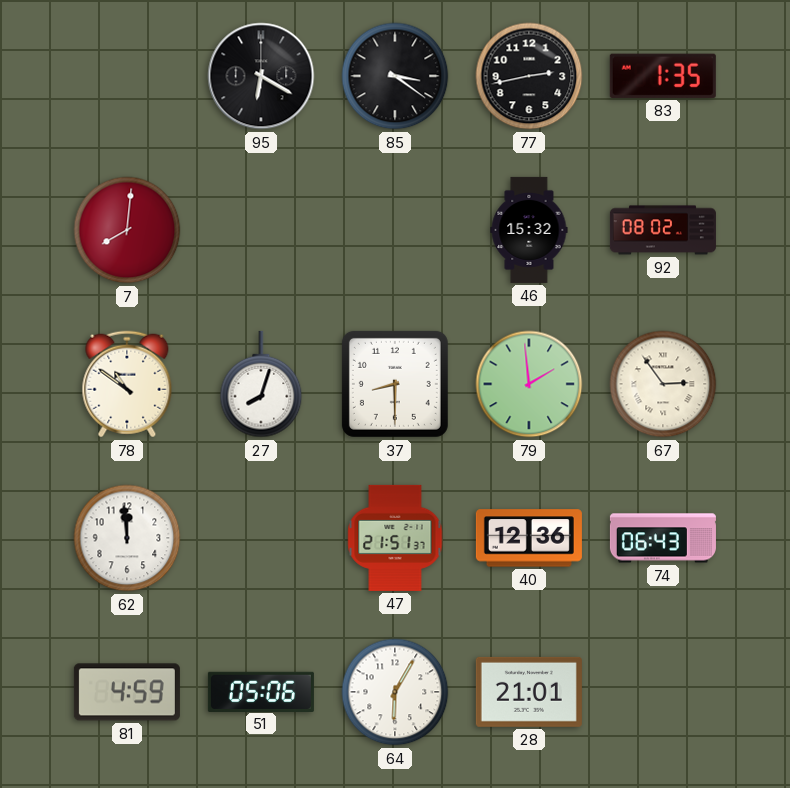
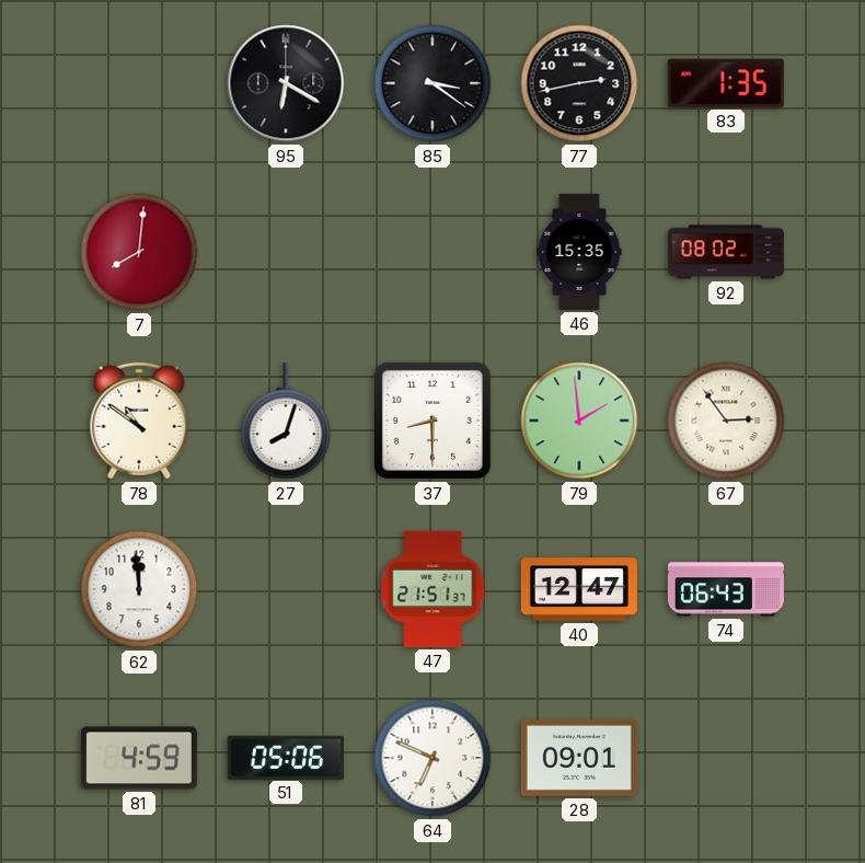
46: 15:32 -> 15:35 (579, 252)
40: 12:36 -> 12:47 (579, 589)
64: 6:05 -> 6:49 (432, 758)
28: 21:01 -> 09:01 (579, 758)
